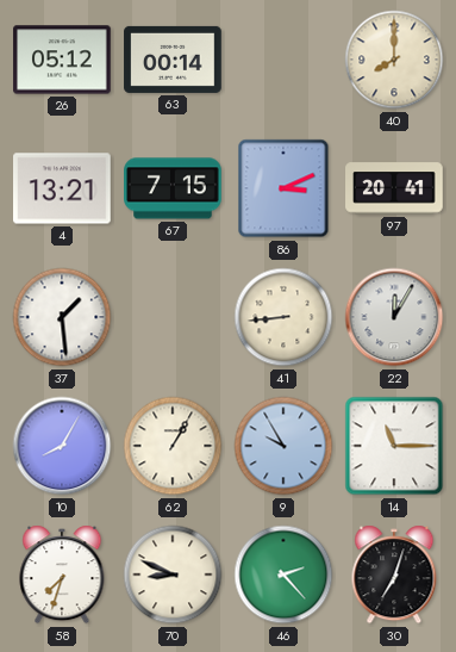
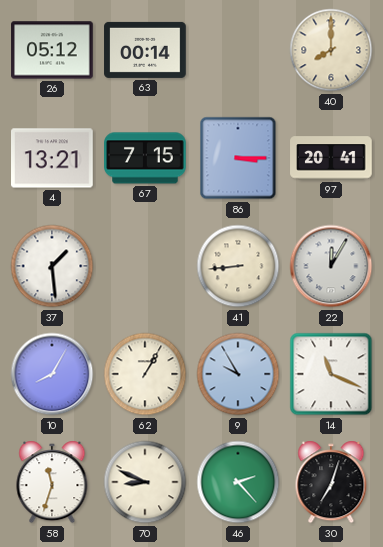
86: 3:11 -> 3:15 (238, 158)
14: 11:15 -> 11:19 (331, 374)
58: 7:33 -> 11:33 (52, 482)
